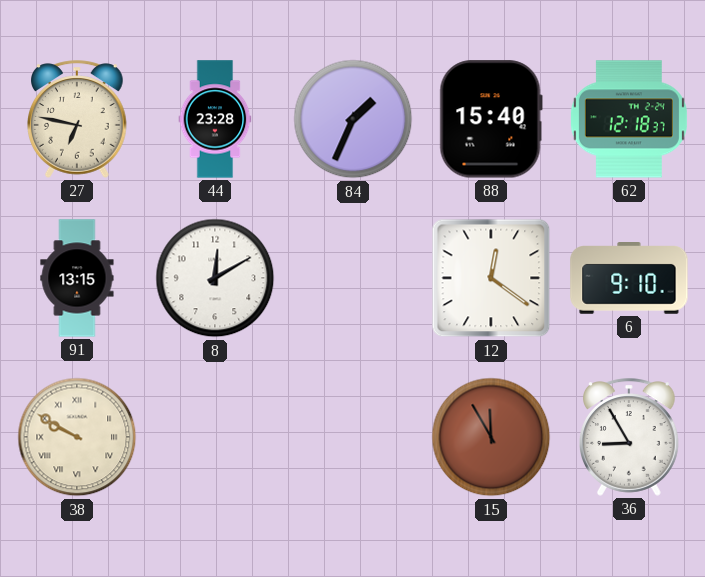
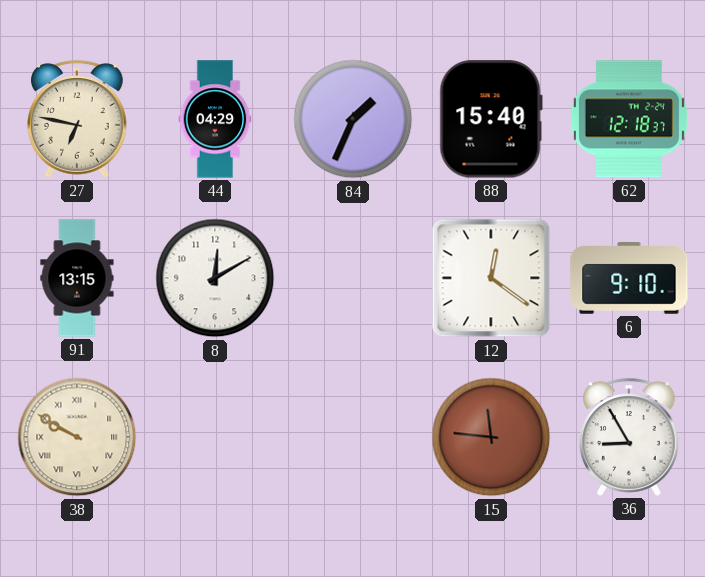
44: 23:28 -> 04:29 (215, 119)
15: 11:55 -> 11:46 (491, 437)
